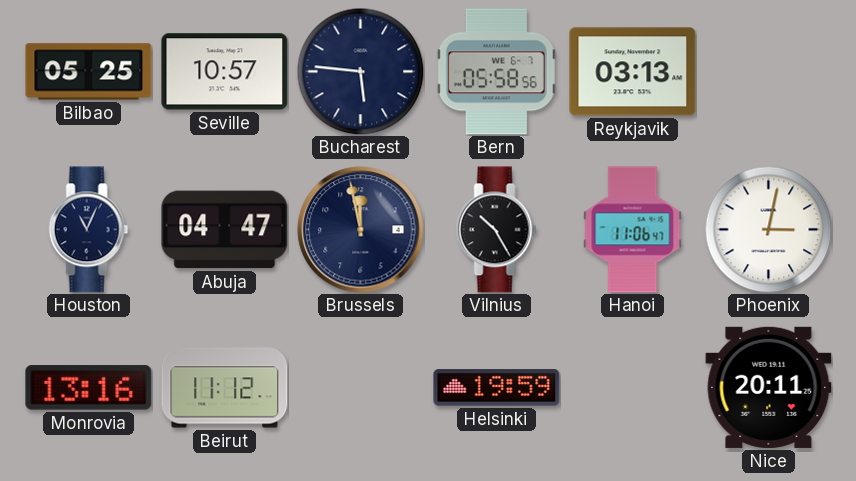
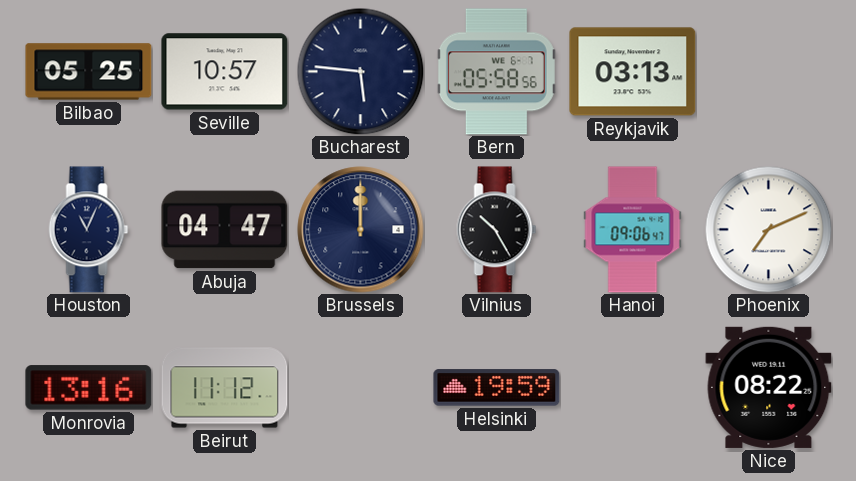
Brussels: 11:58 -> 12:00 (361, 230)
Hanoi: 11:06 -> 09:06 (633, 230)
Phoenix: 3:02 -> 7:11 (768, 229)
Nice: 20:11 -> 08:22 (769, 387)
